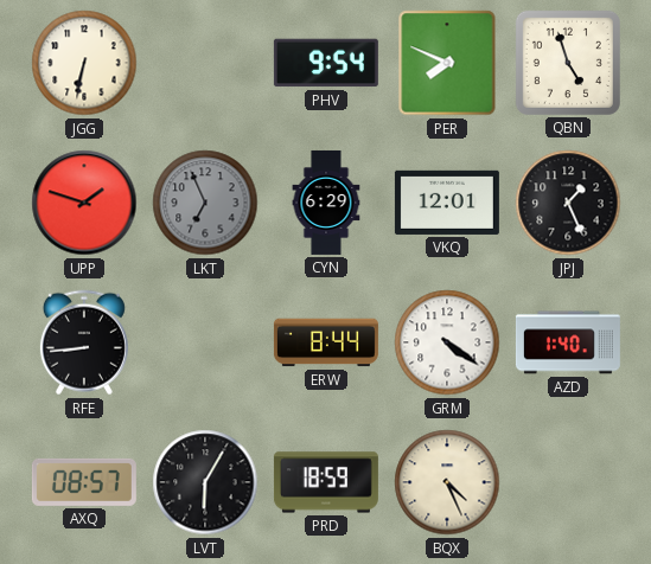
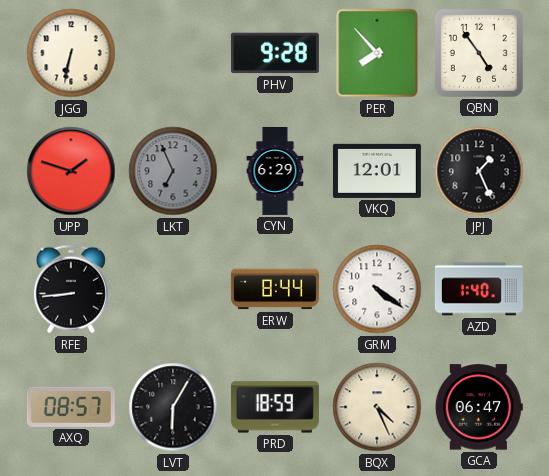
PHV: 9:54 -> 9:28 (275, 53)
PER: 7:49 -> 7:53 (377, 53)
QBN: 4:57 -> 4:54 (479, 53)
GCA: none -> 06:47 (479, 407)
